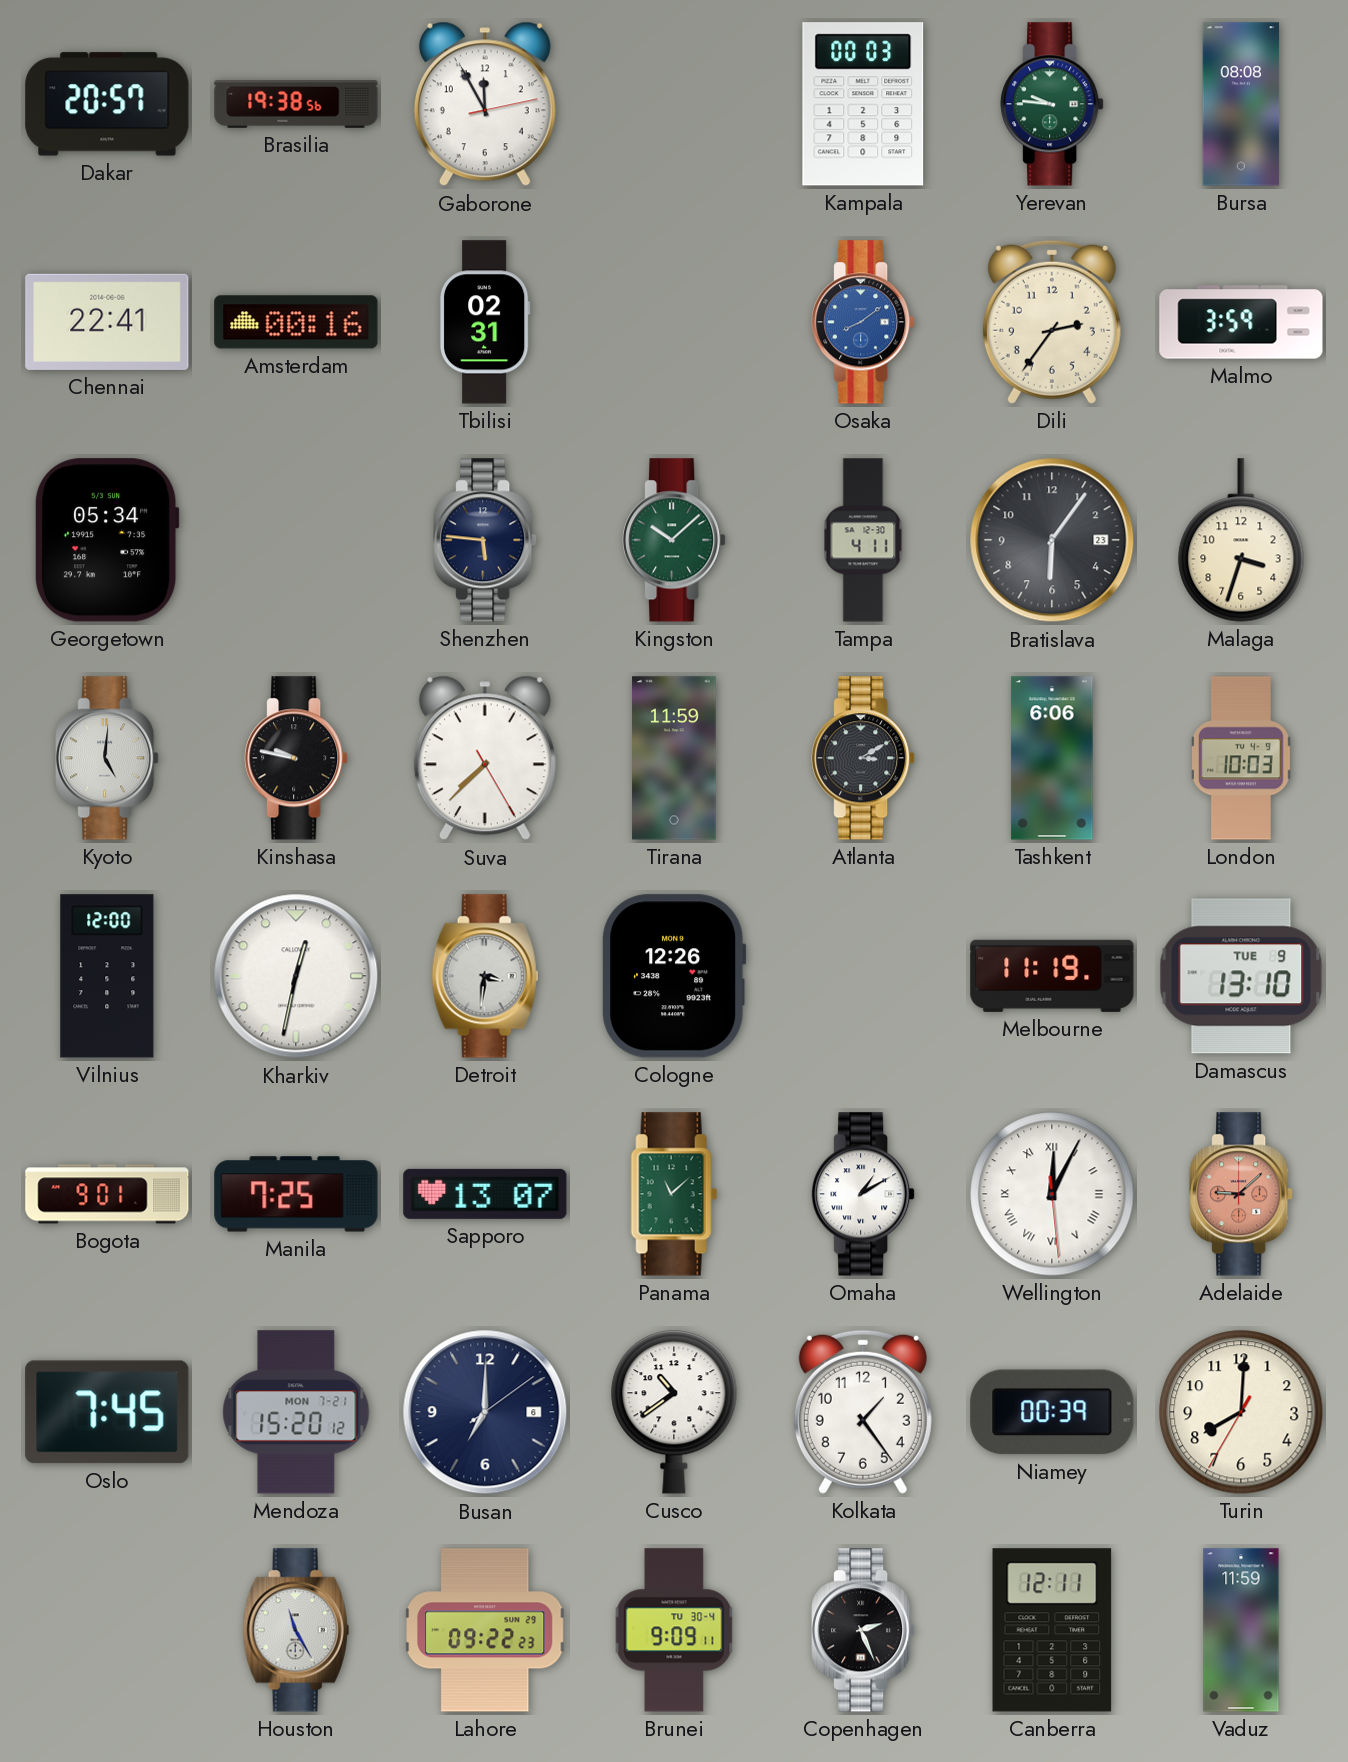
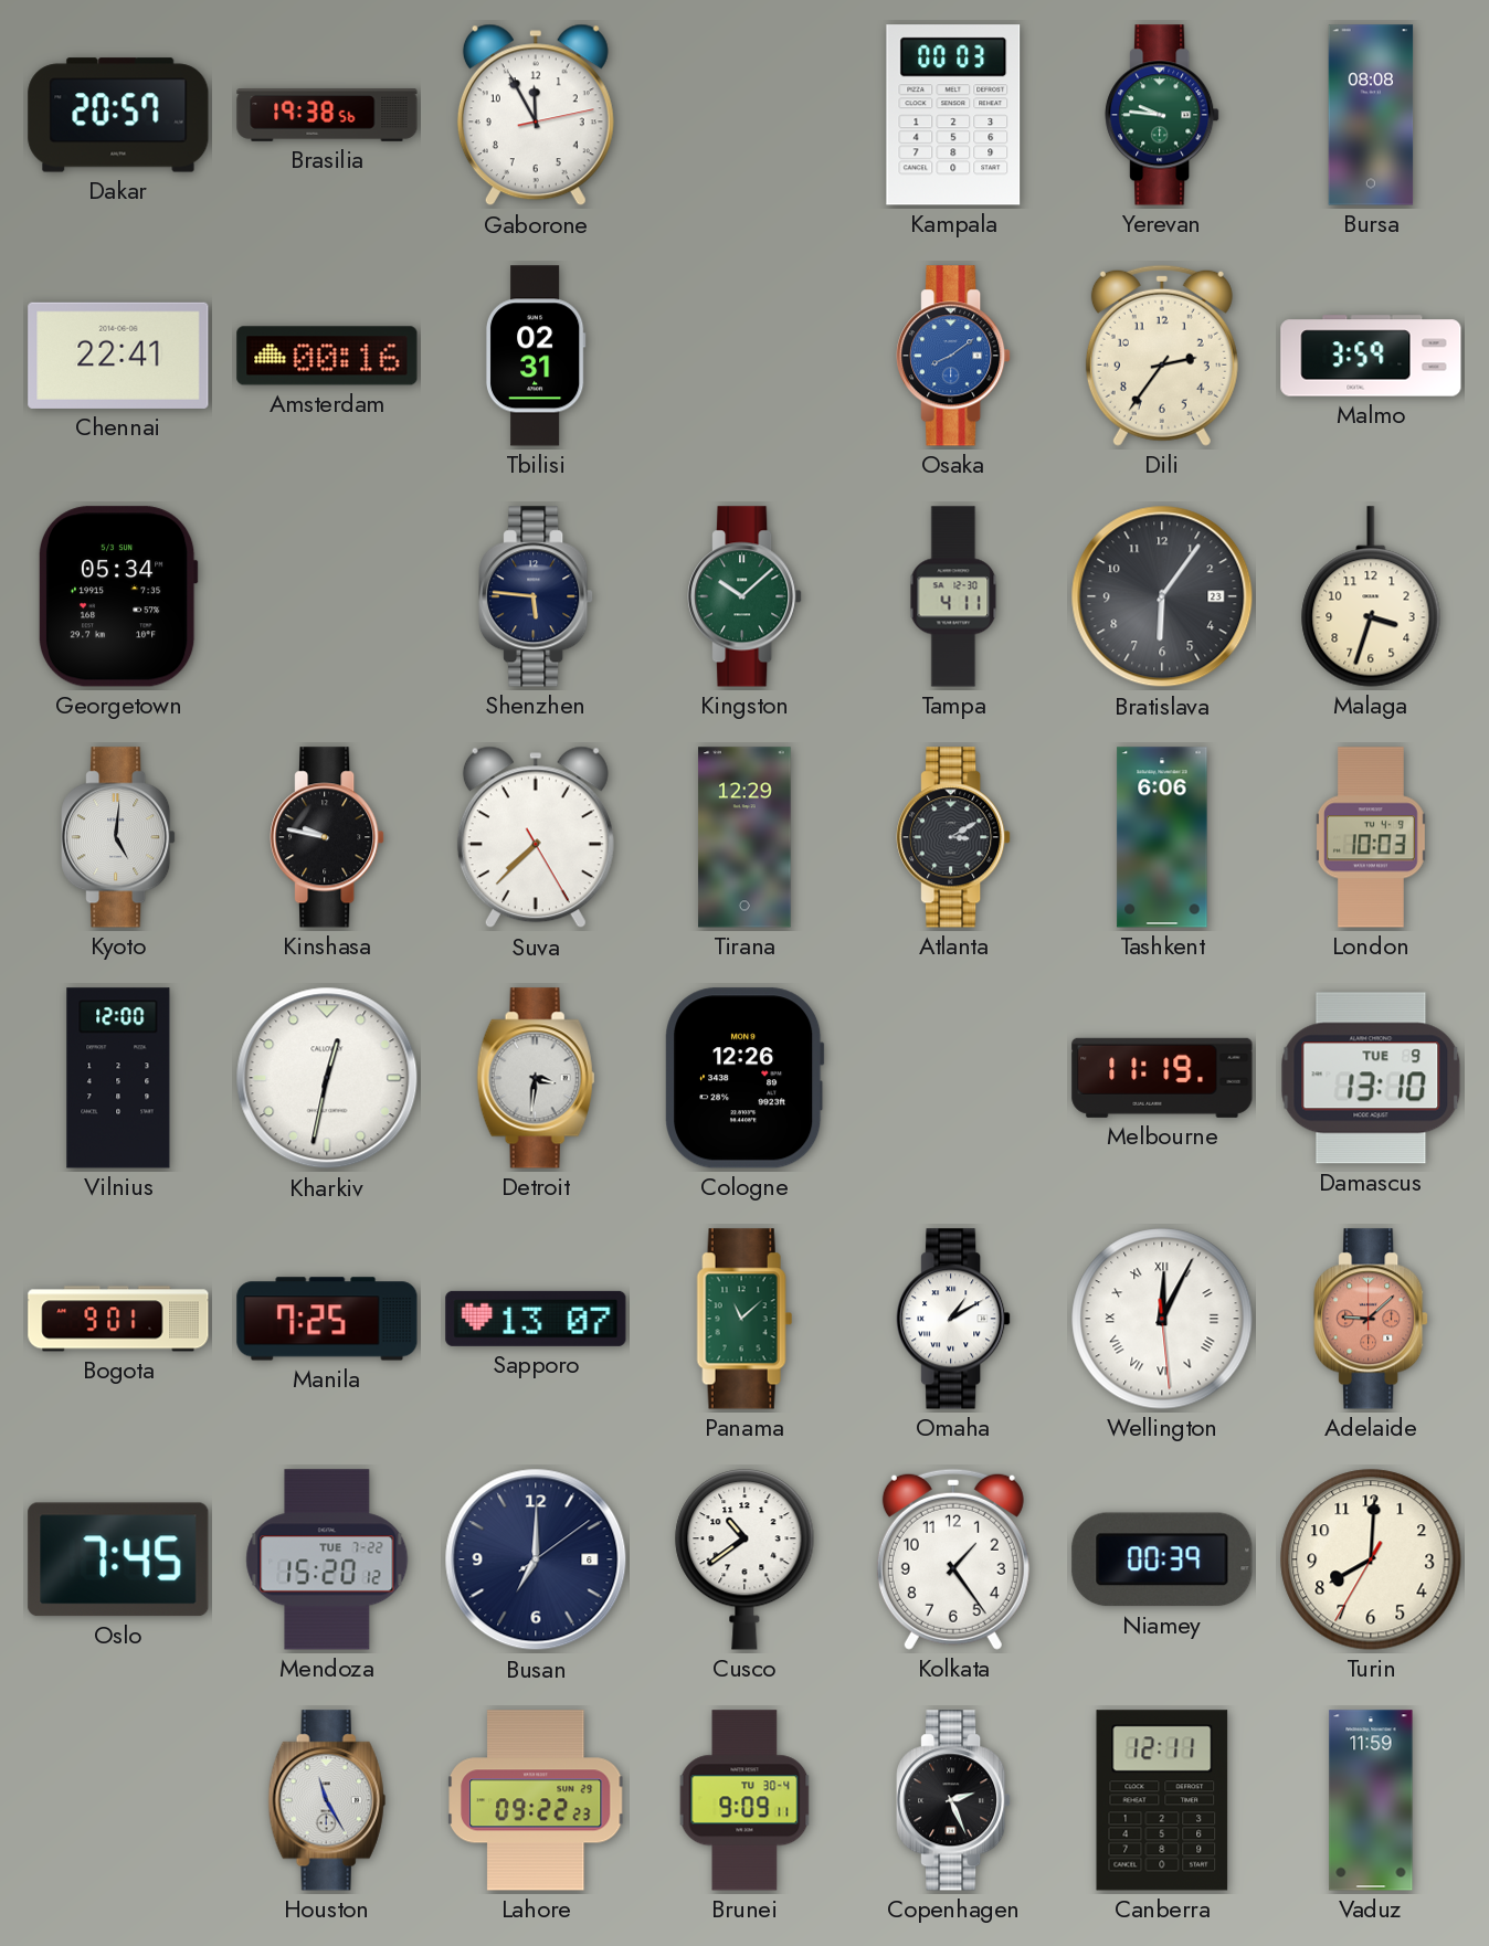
Tirana: 11:59 -> 12:29 (744, 837)
Mendoza date: MON 7-21 -> TUE 7-22 (327, 1559)
